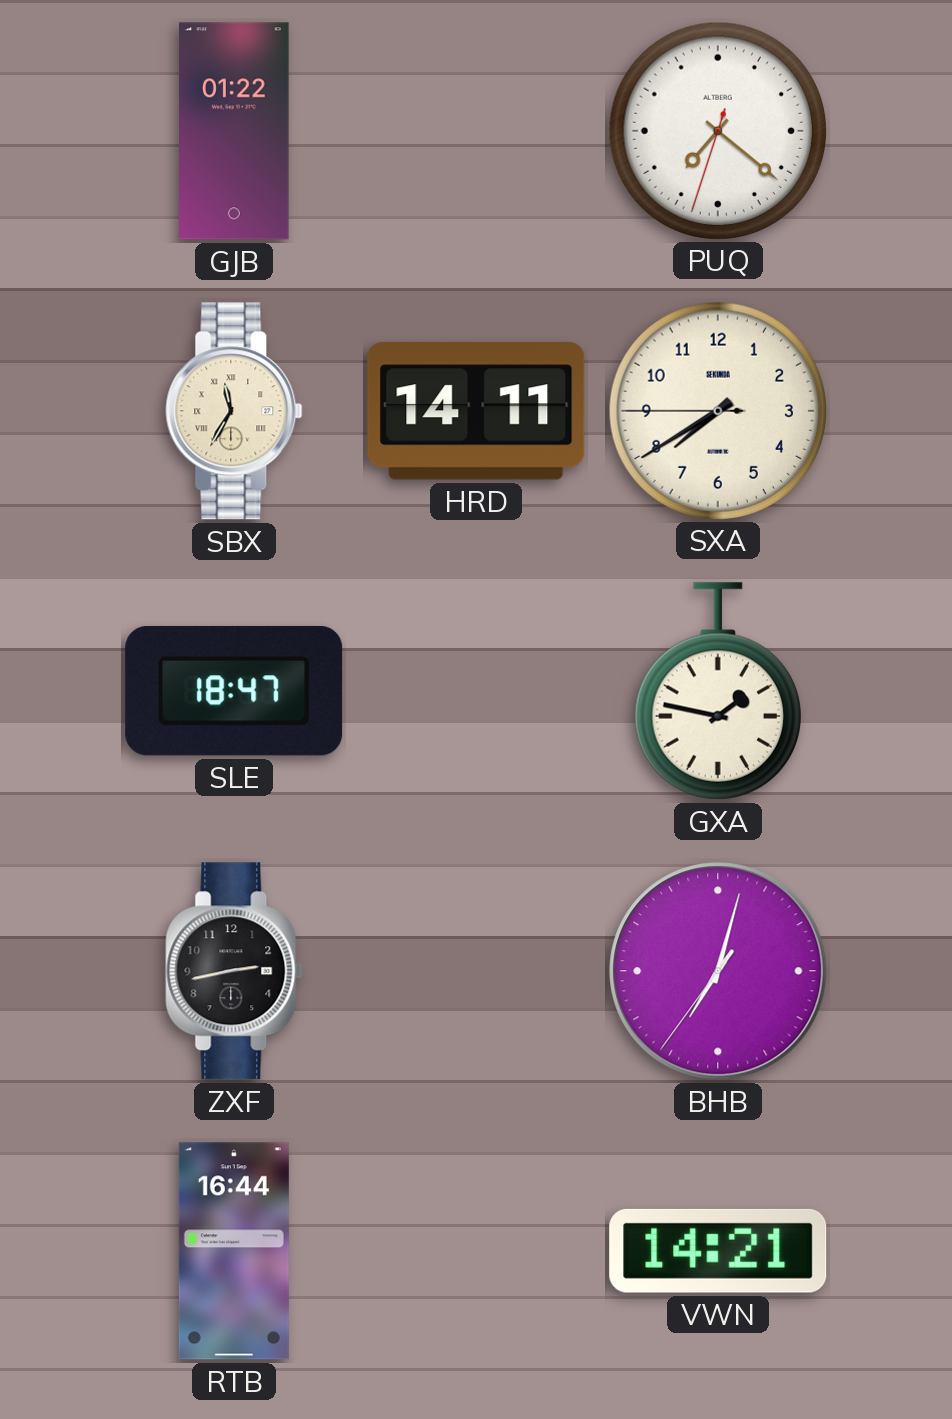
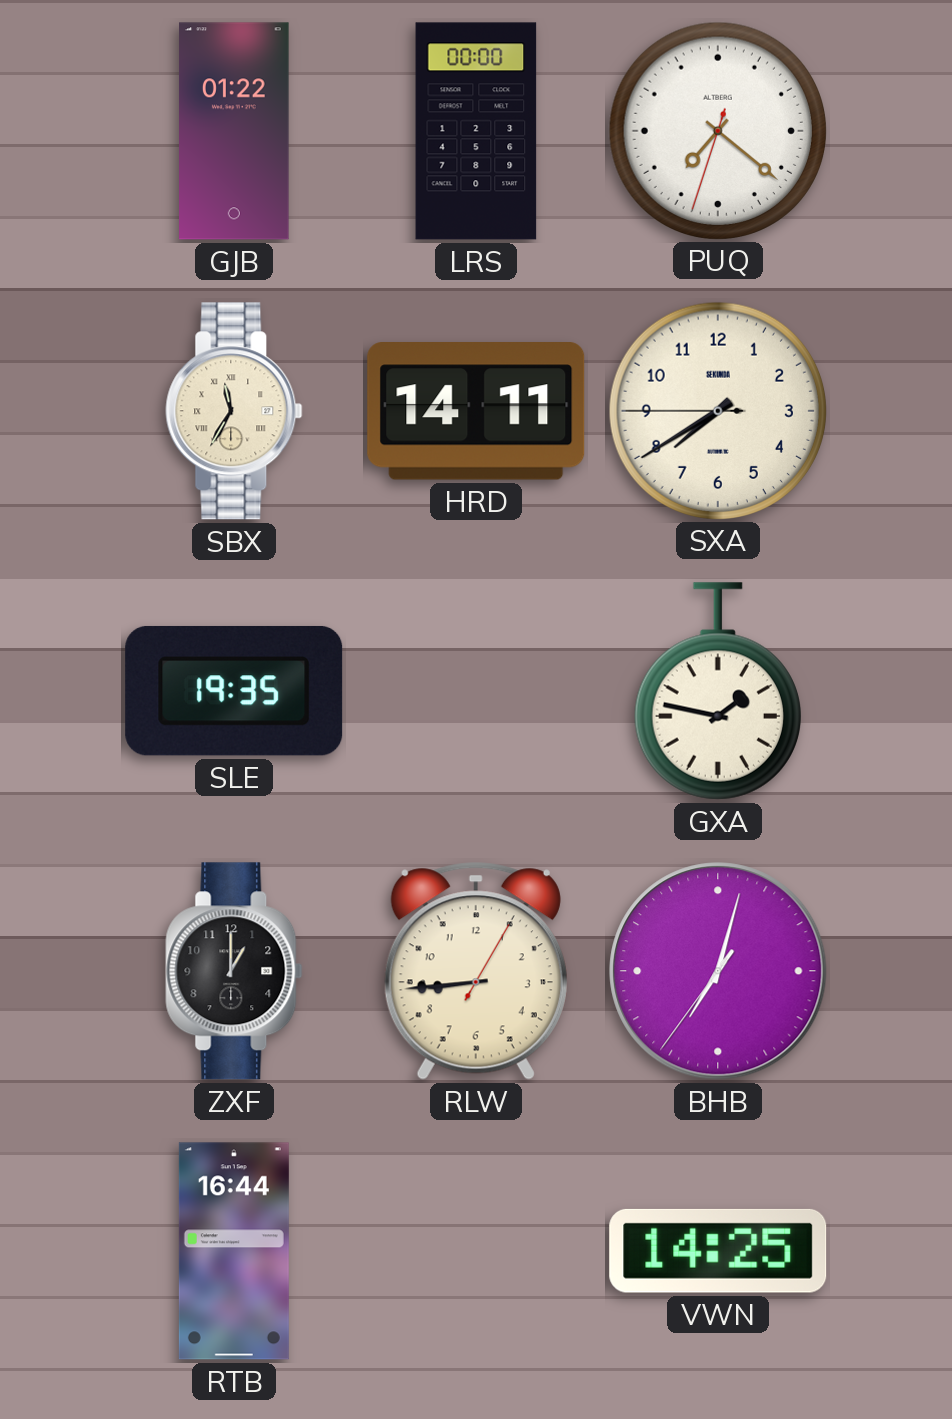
LRS: none -> 00:00 (476, 131)
SLE: 18:47 -> 19:35 (234, 691)
ZXF: 2:43 -> 1:00 (234, 971)
RLW: none -> 8:44 (476, 971)
VWN: 14:21 -> 14:25 (718, 1251)
